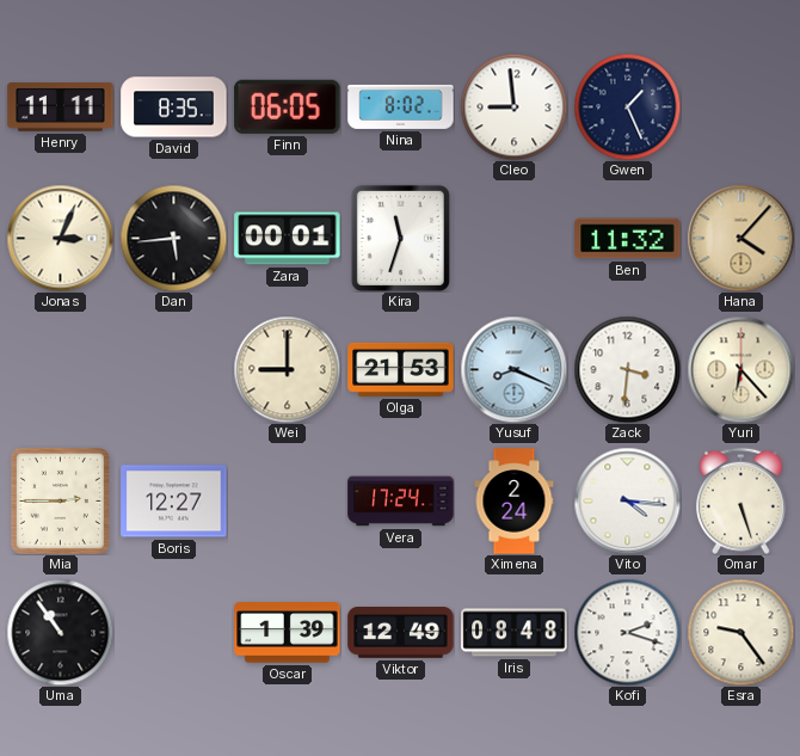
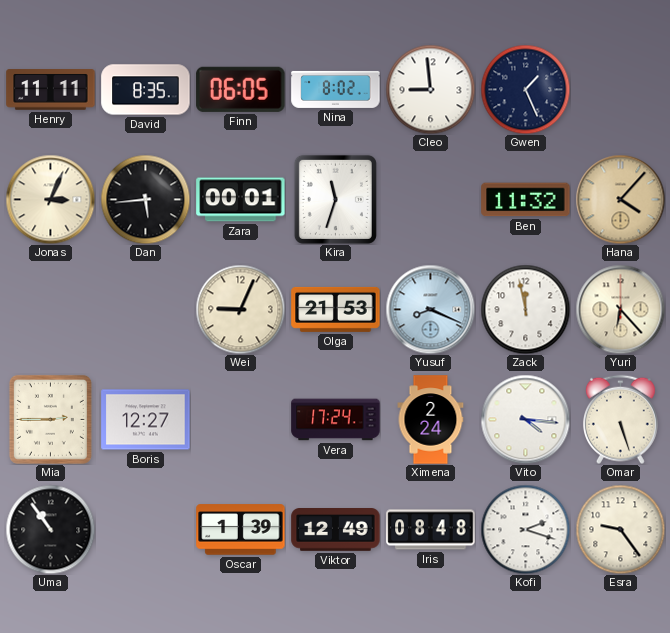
Wei: 9:00 -> 9:04 (240, 309)
Zack: 3:31 -> 11:58 (525, 309)
